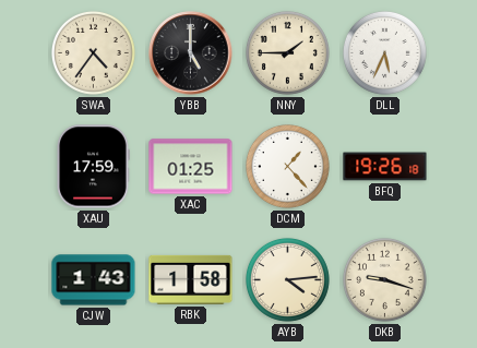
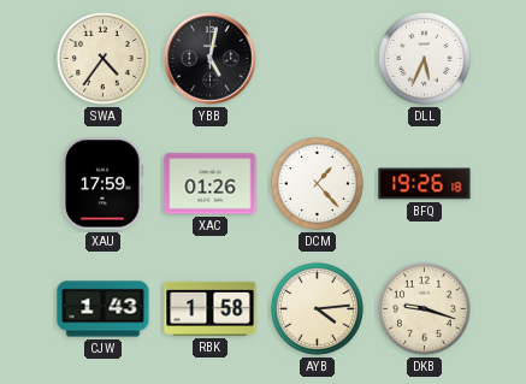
YBB: 5:00 -> 5:02 (211, 59)
NNY: 1:45 -> none (287, 52)
XAC: 01:25 -> 01:26 (211, 184)
